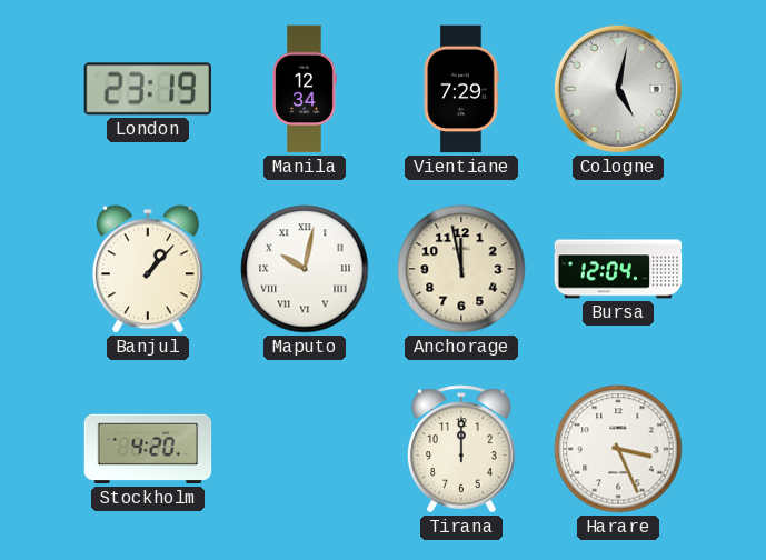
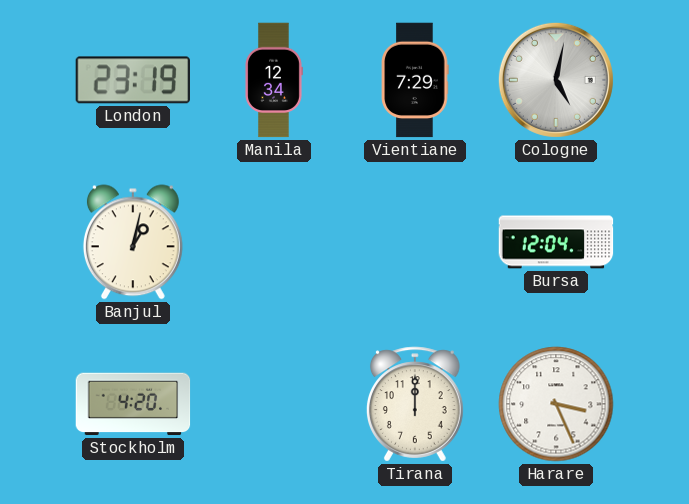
Banjul: 1:07 -> 1:02 (133, 242)
Maputo: 10:02 -> none (305, 269)
Anchorage: 11:58 -> none (461, 269)
